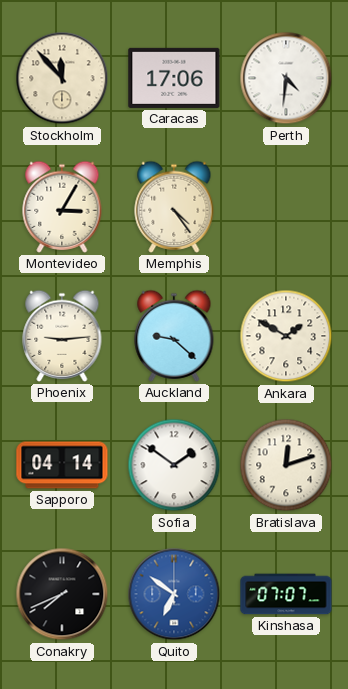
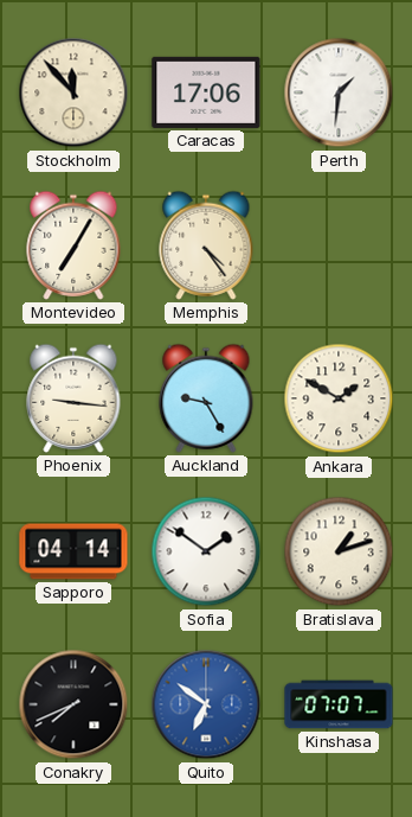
Perth: 4:31 -> 1:31 (339, 92)
Montevideo: 3:05 -> 7:05 (73, 245)
Phoenix: 9:14 -> 9:16 (73, 398)
Auckland: 9:22 -> 9:25 (206, 398)
Bratislava: 12:12 -> 1:12 (339, 551)
